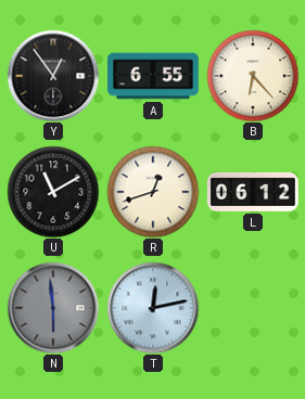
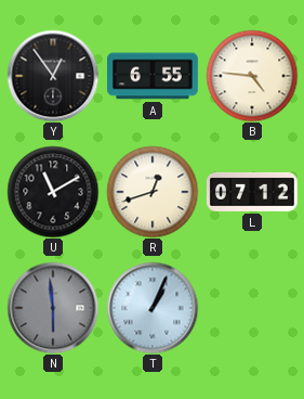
B: 6:23 -> 4:46 (252, 76)
L: 06:12 -> 07:12 (252, 192)
T: 12:13 -> 1:04 (153, 308)
